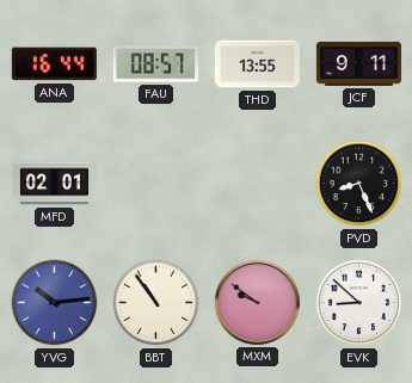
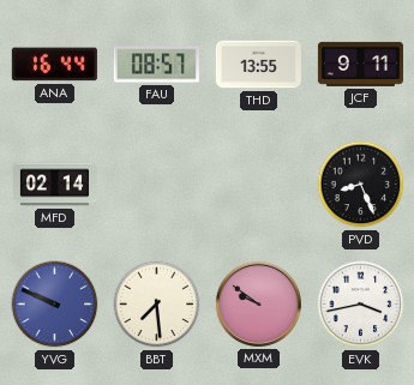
MFD: 02:01 -> 02:14 (54, 185)
YVG: 10:14 -> 9:49 (55, 305)
BBT: 10:54 -> 7:29 (157, 305)
EVK: 8:52 -> 3:43 (361, 305)
